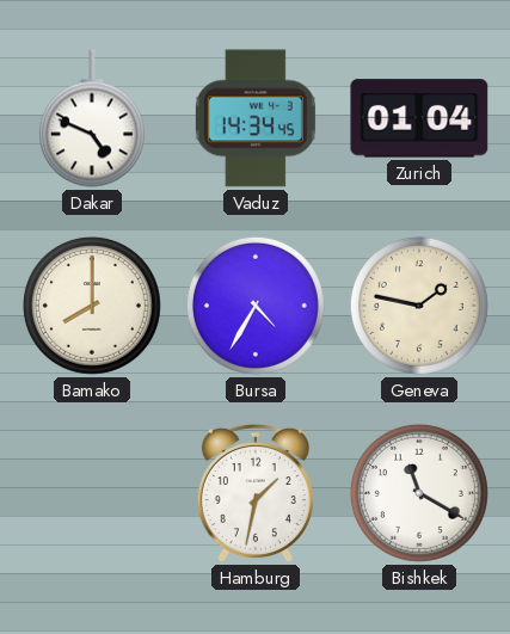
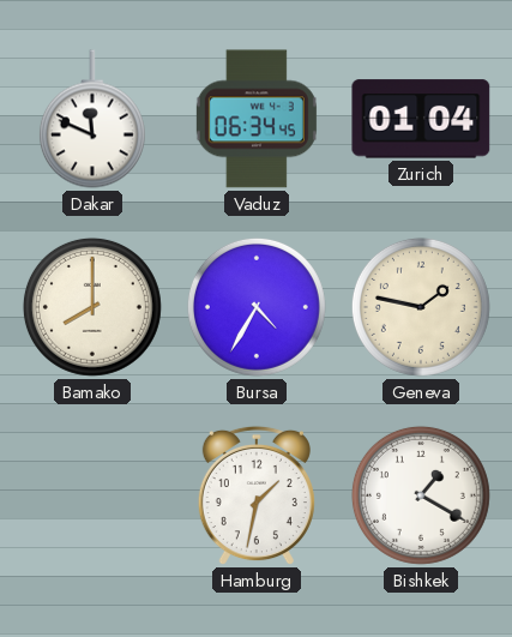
Dakar: 4:49 -> 11:49 (92, 119)
Vaduz: 14:34 -> 06:34 (257, 119)
Bishkek: 11:20 -> 1:20 (421, 495)
